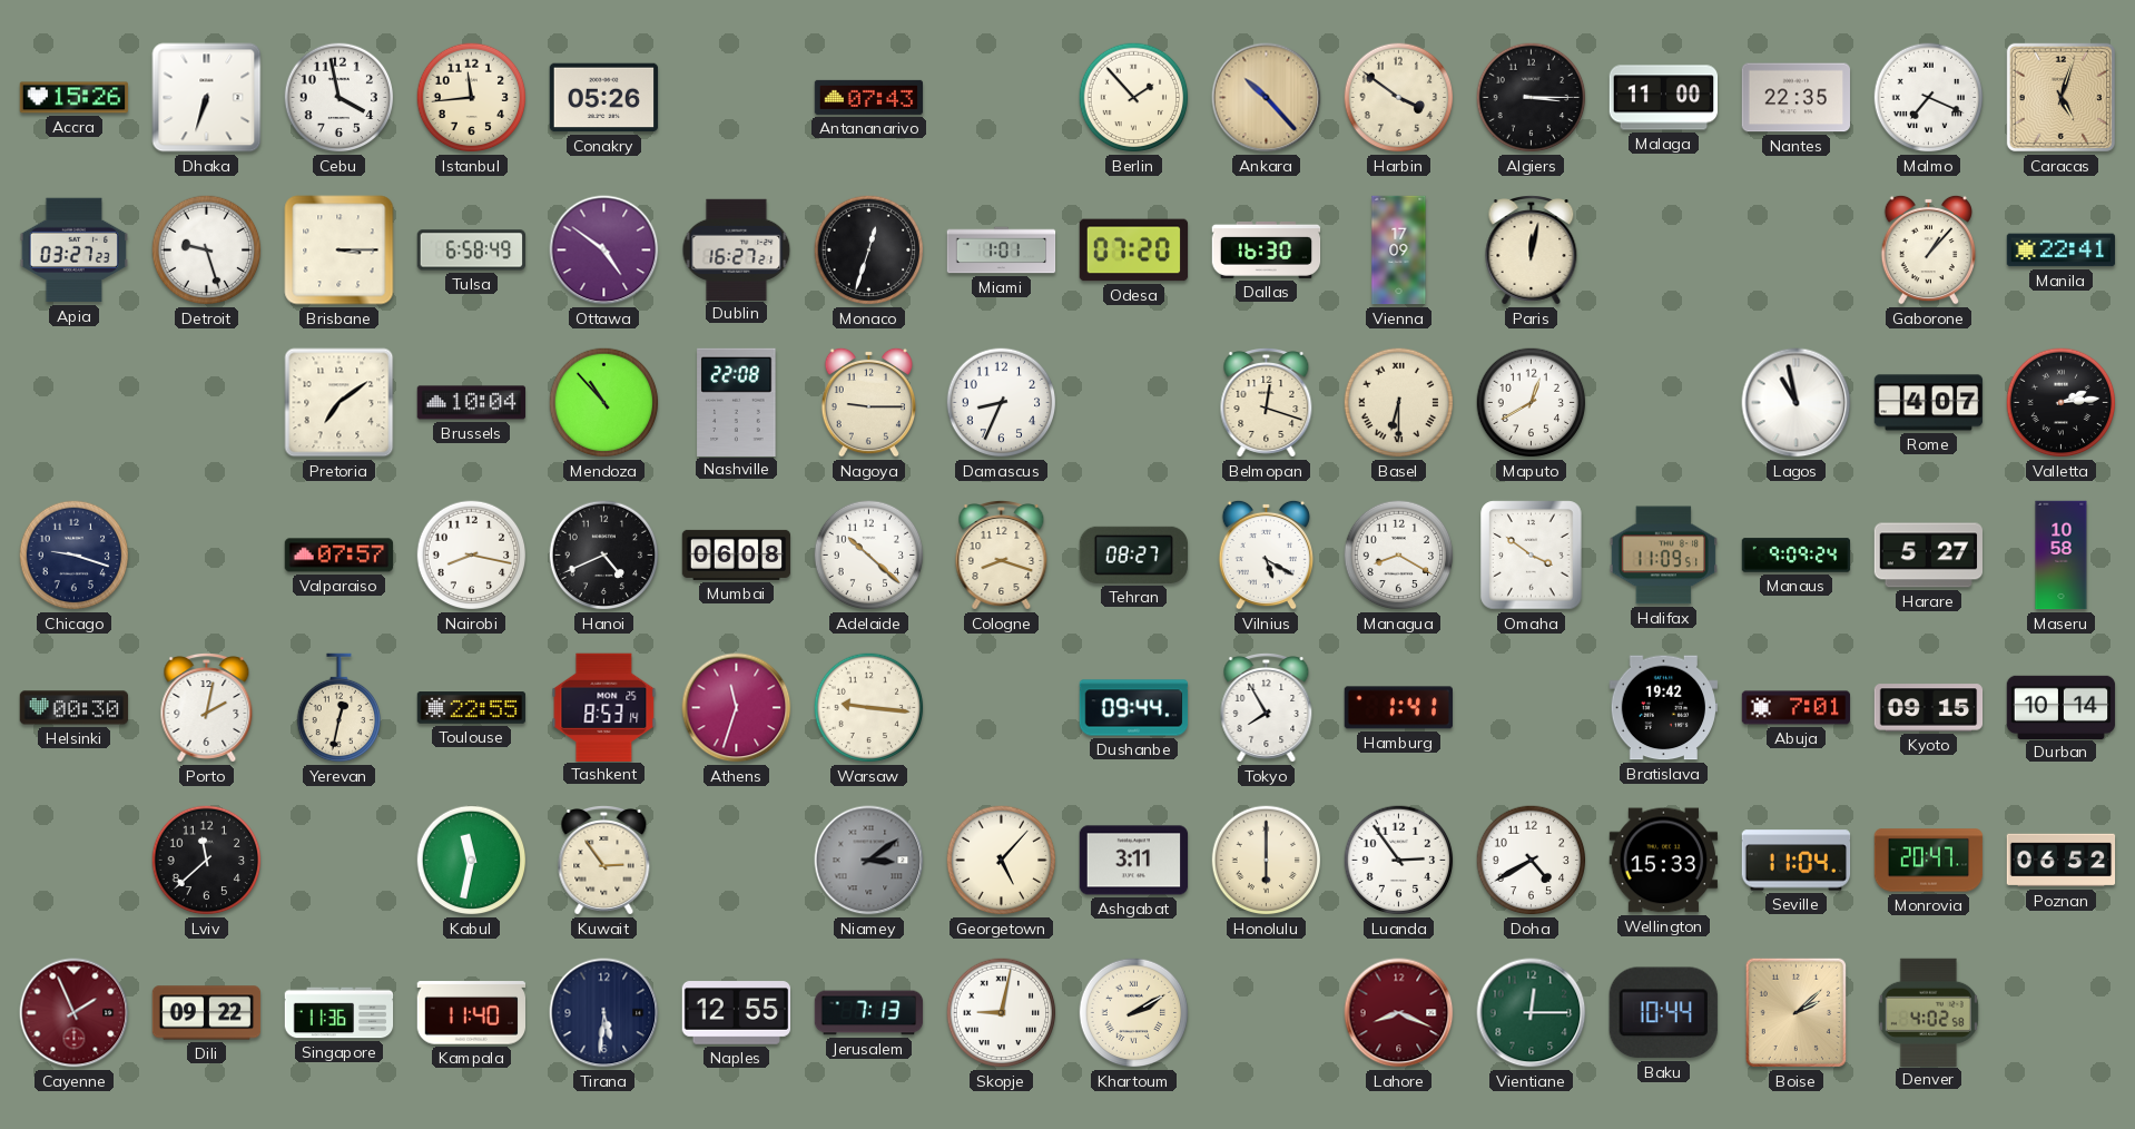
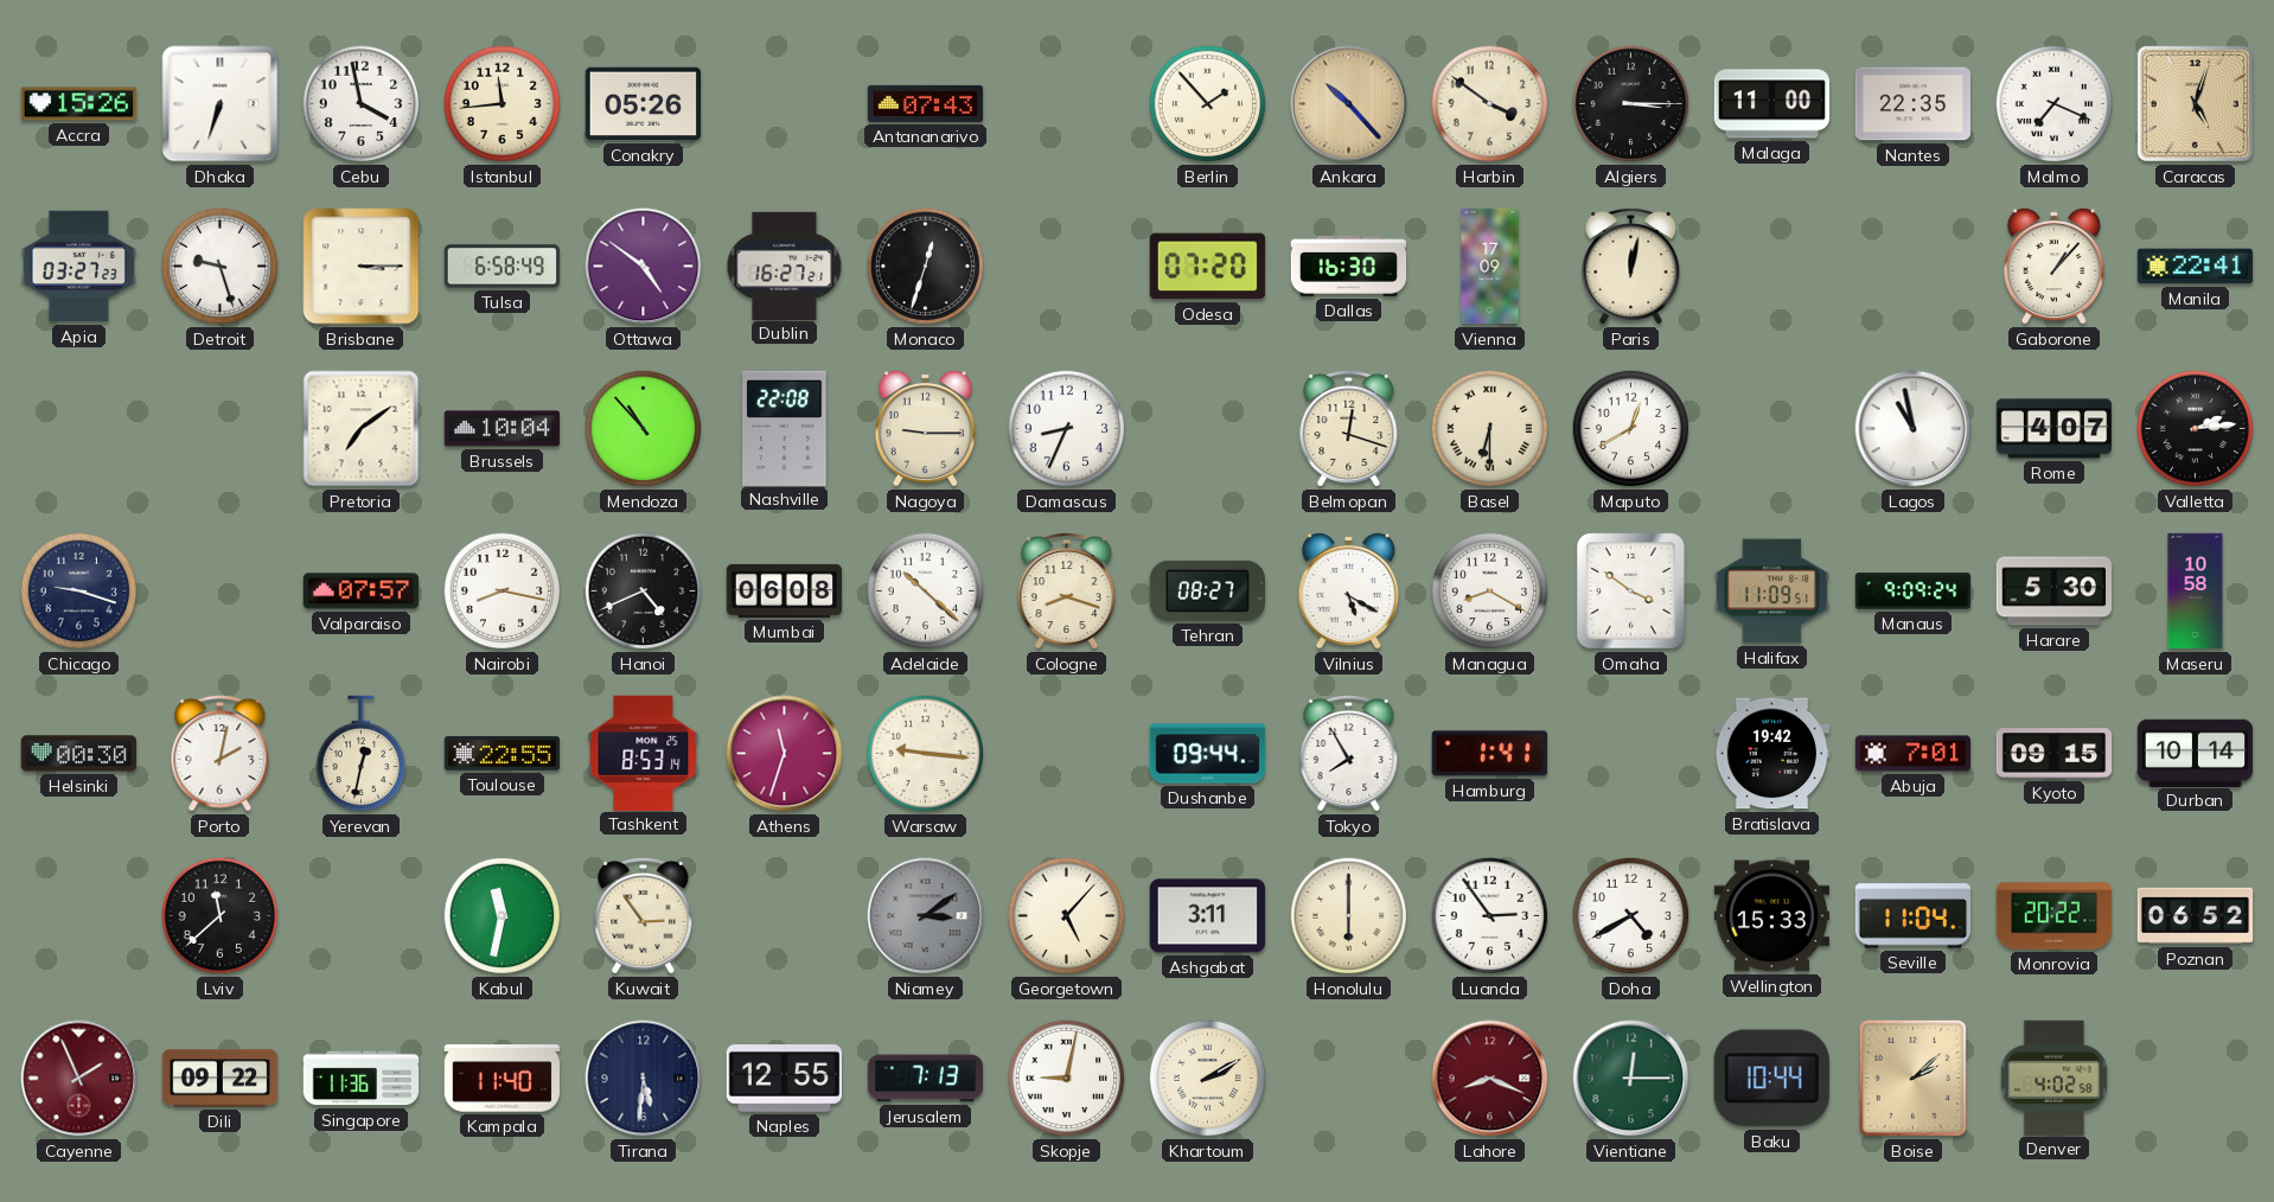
Miami: 1:01 -> none (1002, 251)
Harare: 5:27 -> 5:30 (2053, 592)
Monrovia: 20:47 -> 20:22 (2055, 916)
